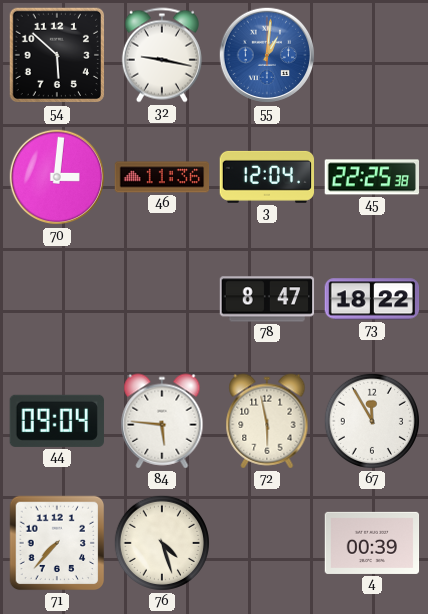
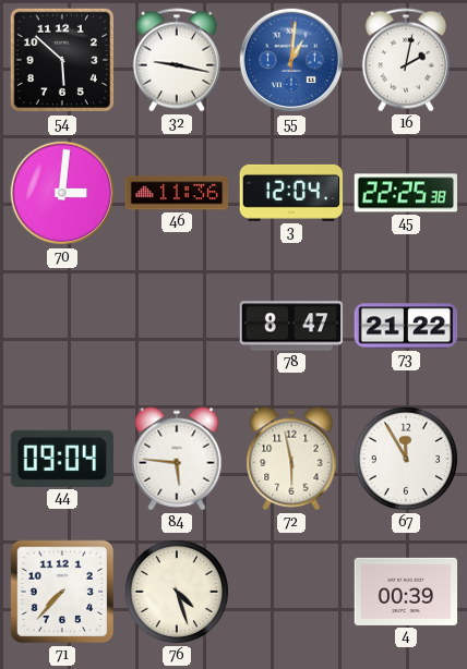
16: none -> 2:02 (406, 60)
73: 18:22 -> 21:22 (406, 326)
